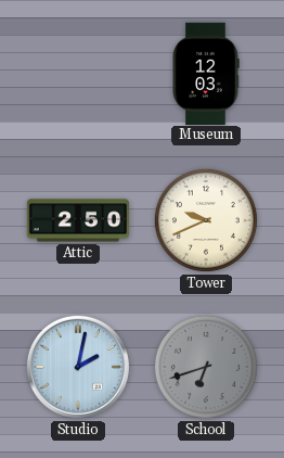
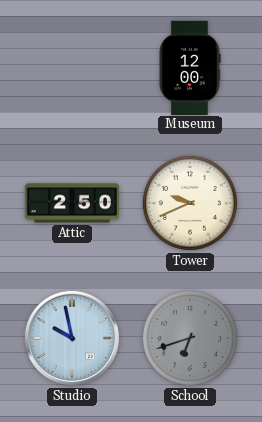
Museum: 12:03 -> 12:00 (190, 67)
Studio: 2:02 -> 9:58 (72, 338)
